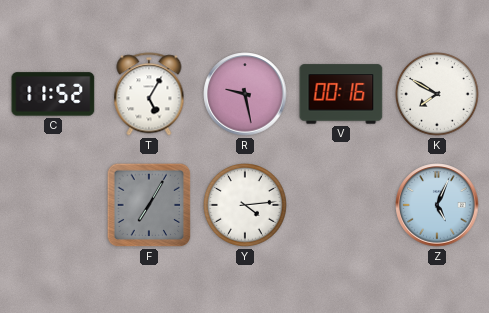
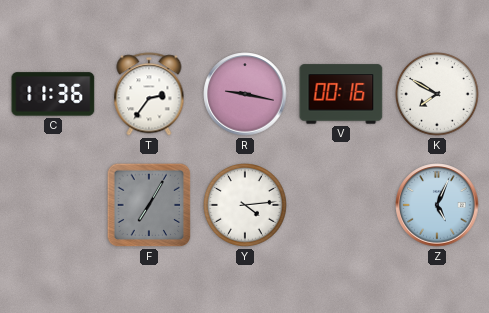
C: 11:52 -> 11:36 (53, 94)
T: 5:05 -> 2:36 (149, 94)
R: 9:28 -> 9:17 (245, 94)
